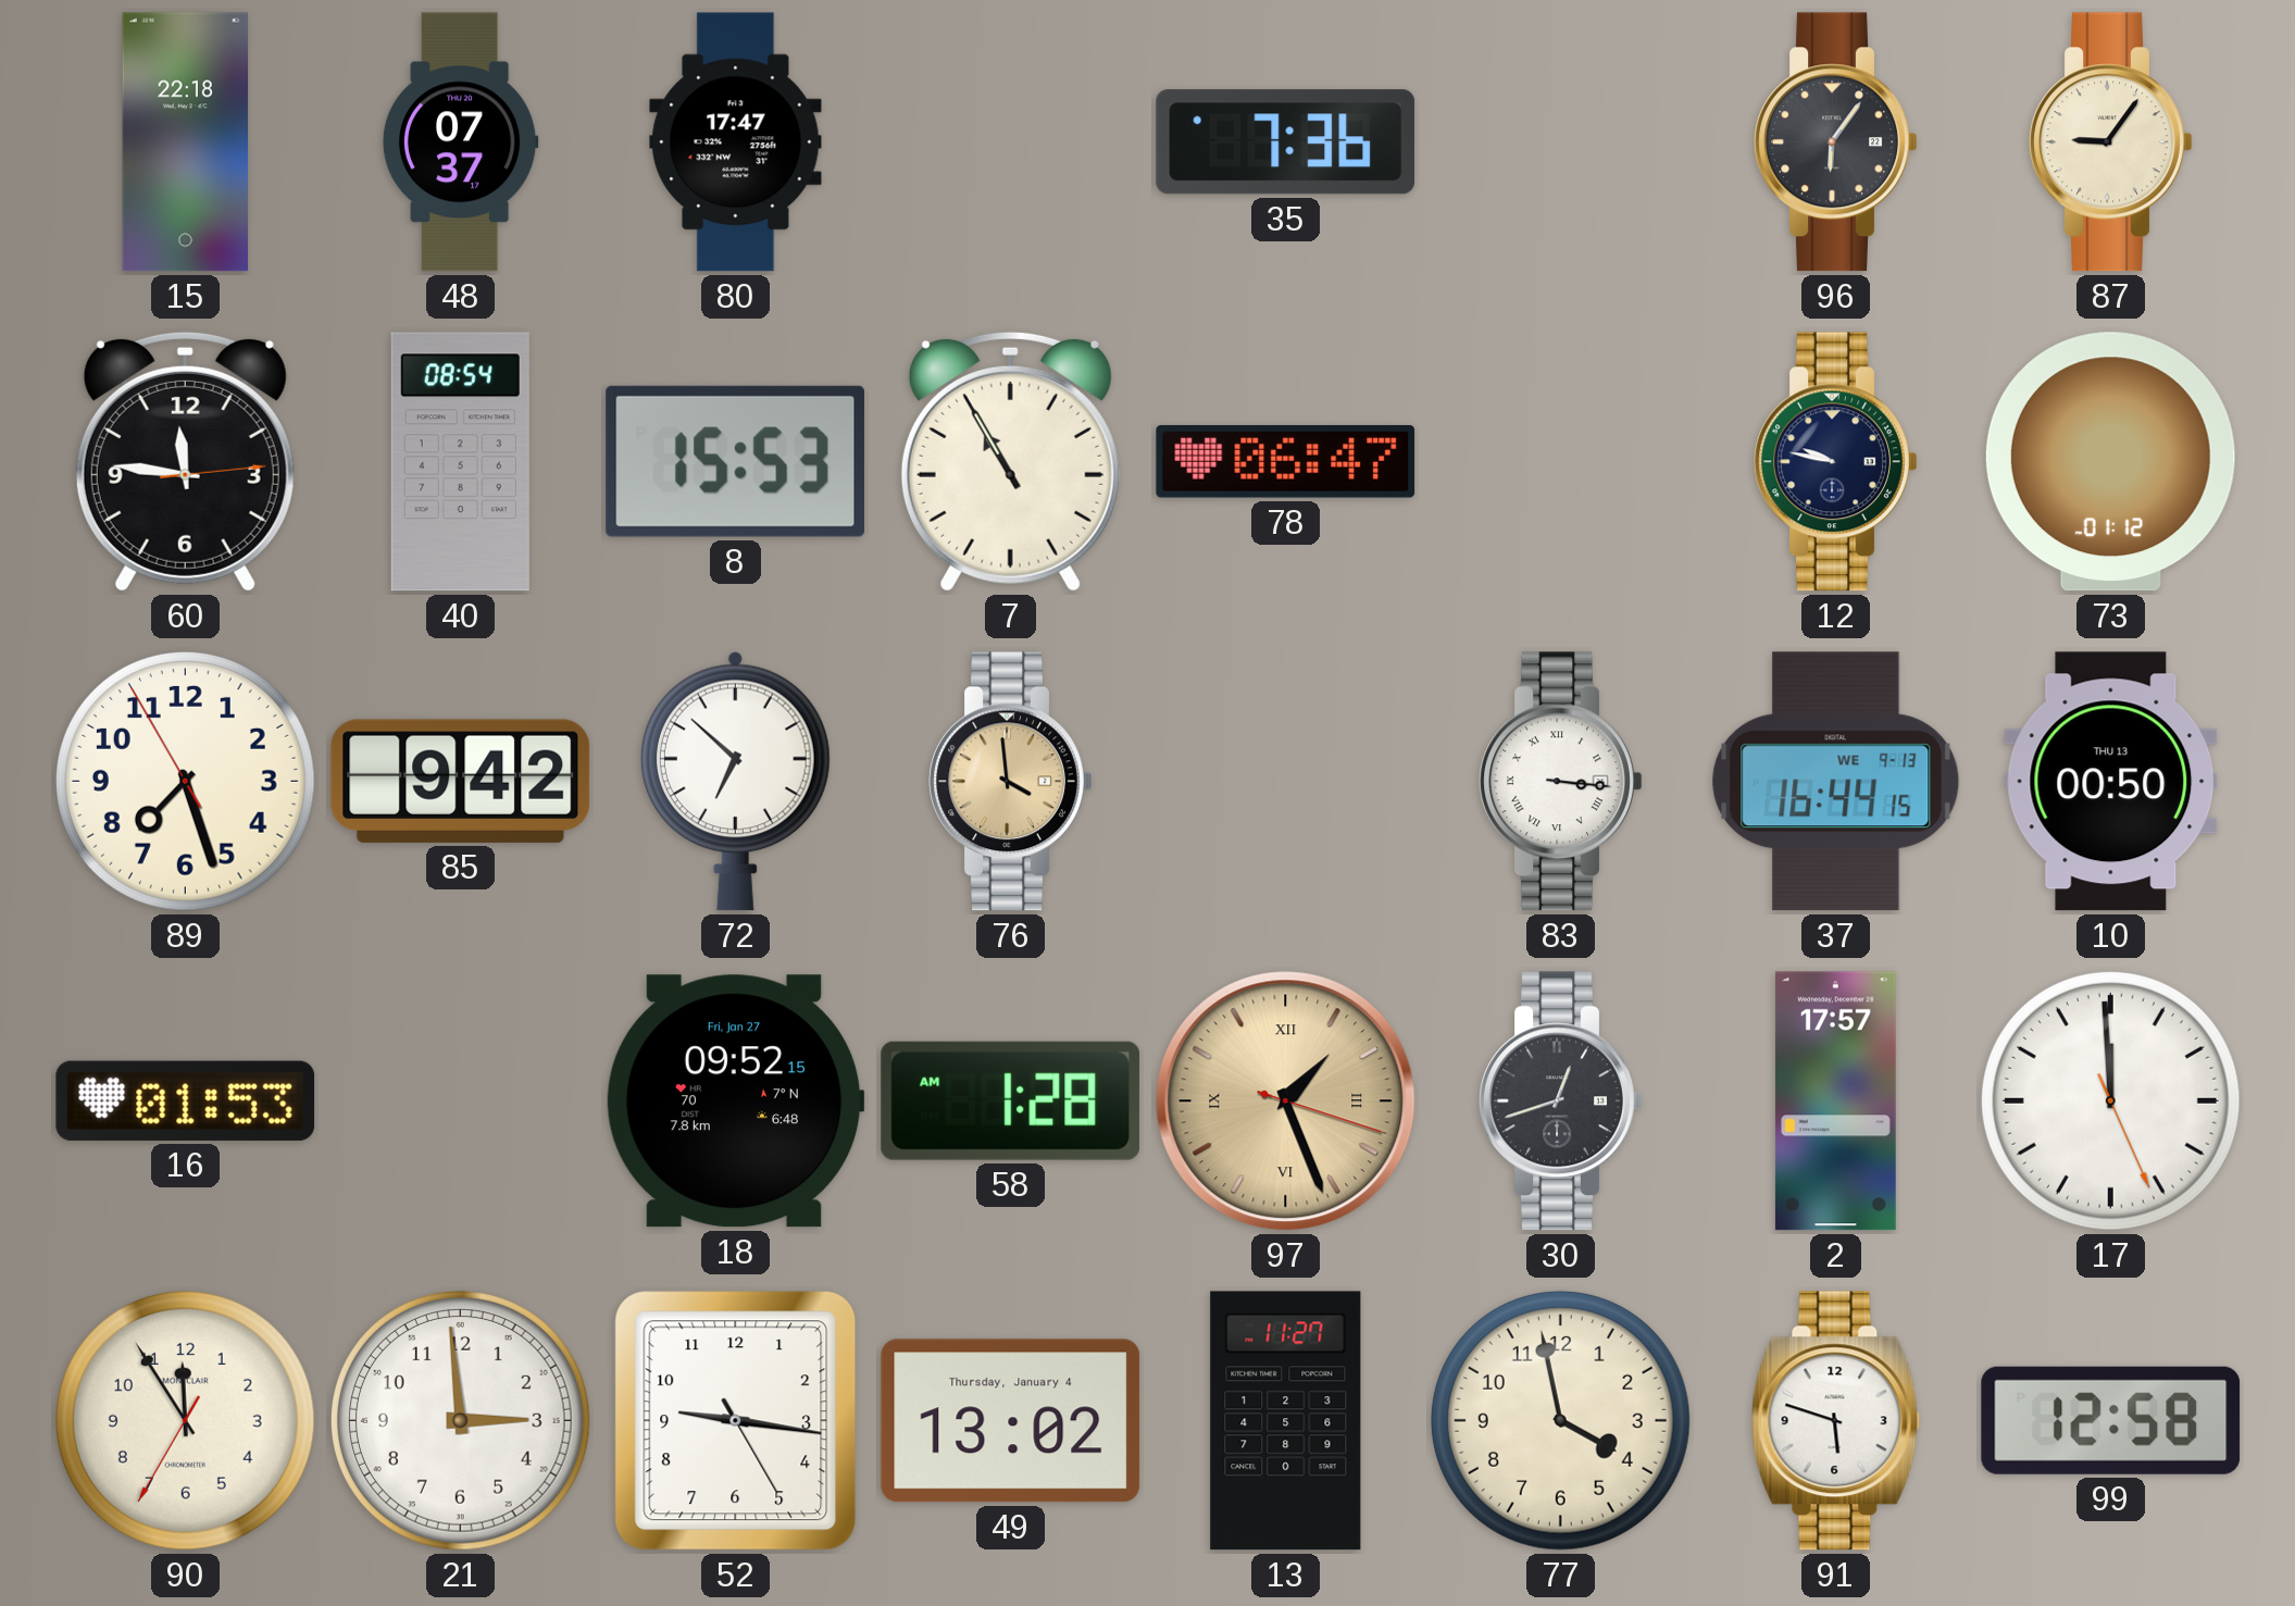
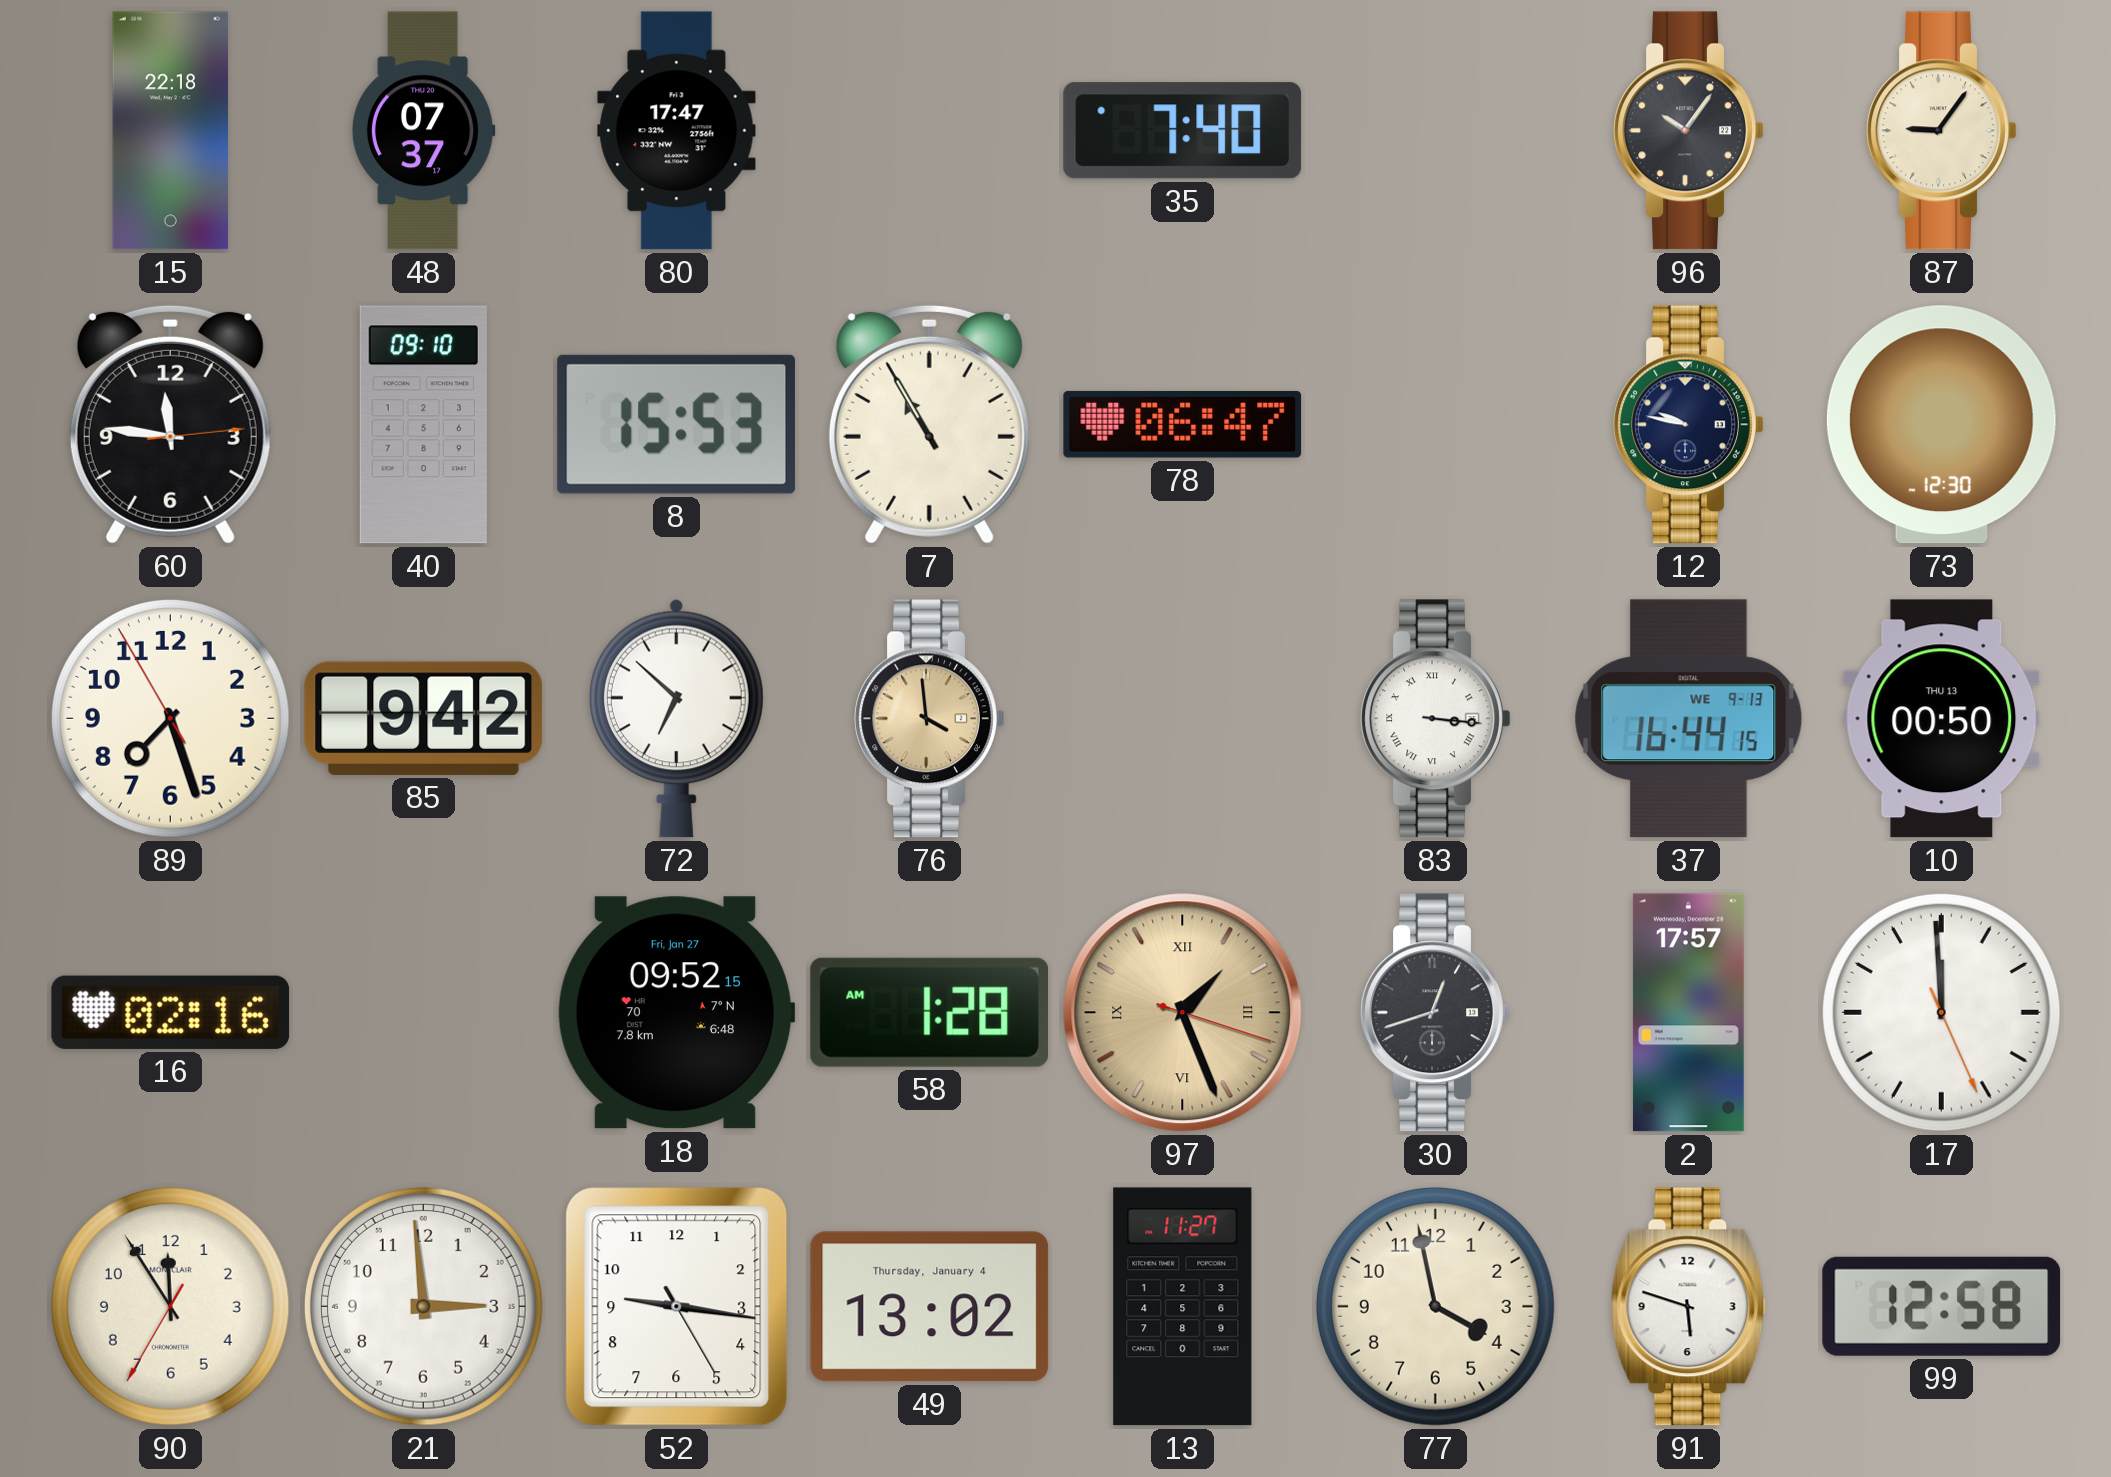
35: 7:36 -> 7:40 (1183, 131)
96: 6:06 -> 10:06 (1689, 131)
40: 08:54 -> 09:10 (423, 425)
73: 01:12 -> 12:30 (1941, 425)
16: 01:53 -> 02:16 (171, 1012)
